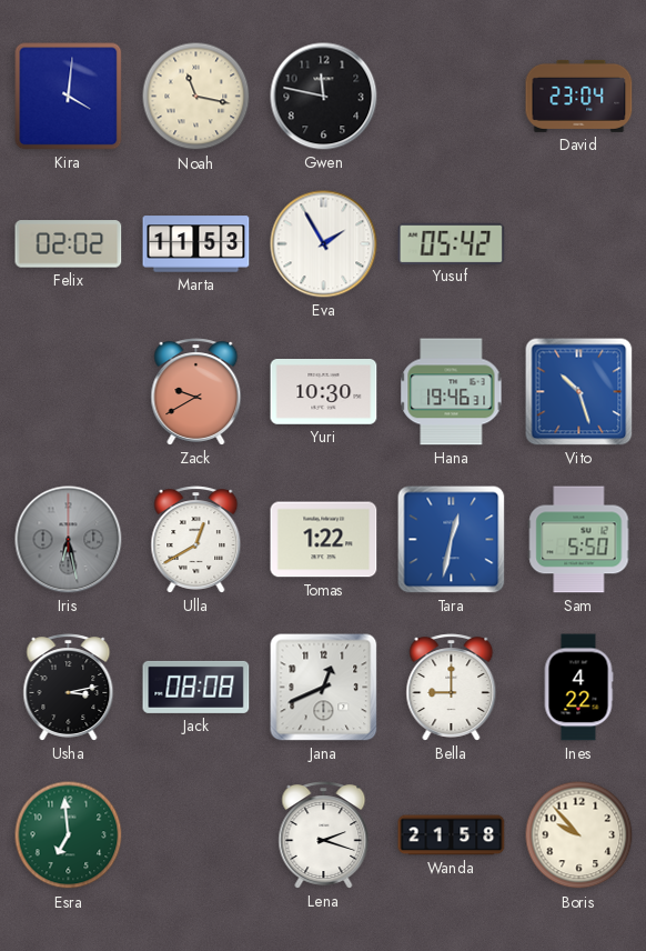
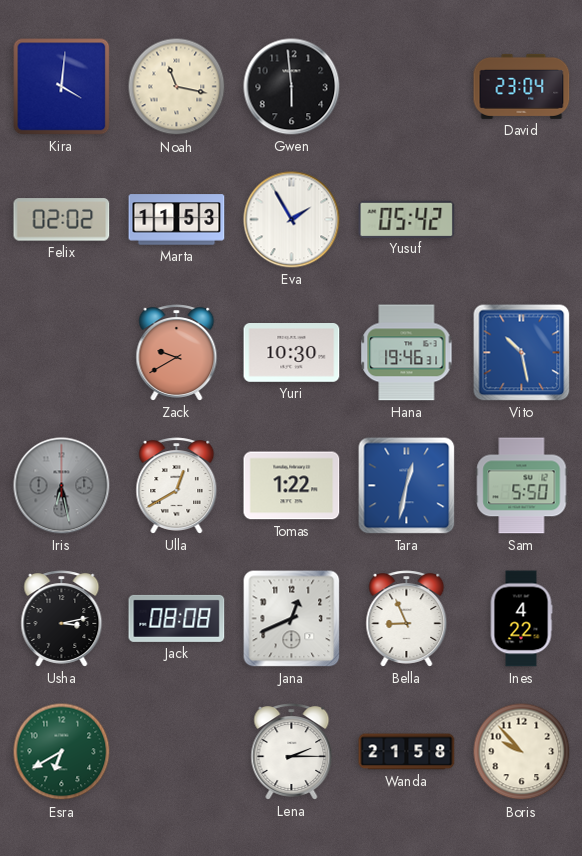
Gwen: 11:47 -> 5:59 (292, 87)
Vito: 10:27 -> 10:28 (522, 353)
Bella: 9:00 -> 8:56 (407, 619)
Esra: 6:59 -> 6:40 (62, 752)
Lena: 2:18 -> 2:15 (292, 752)
